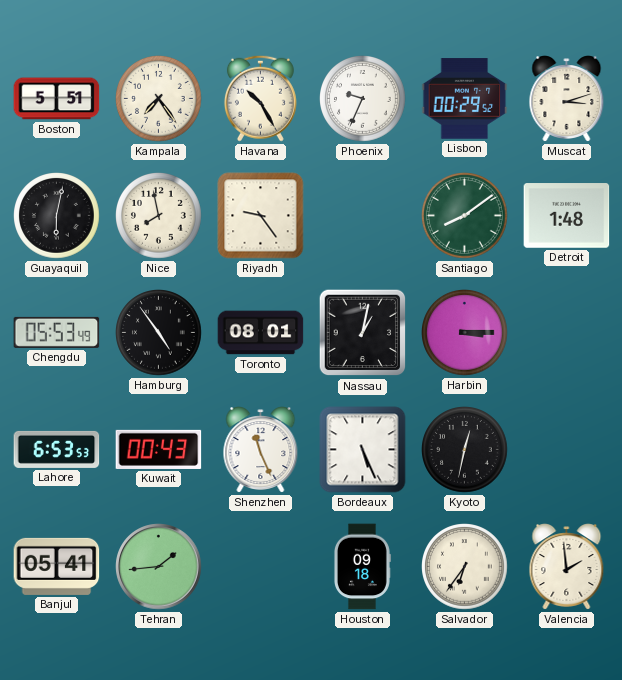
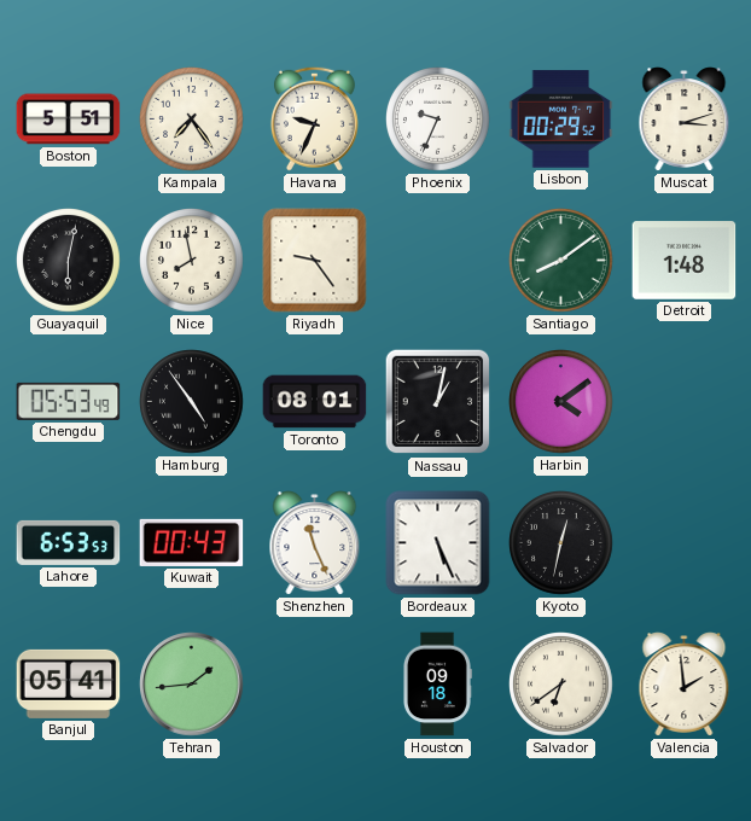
Havana: 10:25 -> 9:34 (314, 118)
Harbin: 3:15 -> 4:09 (561, 402)
Salvador: 6:36 -> 6:39 (561, 685)
